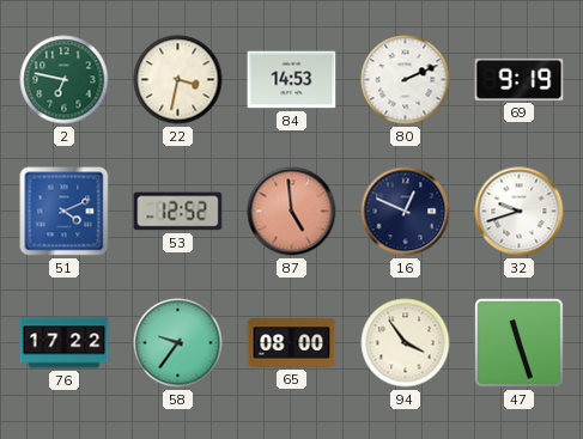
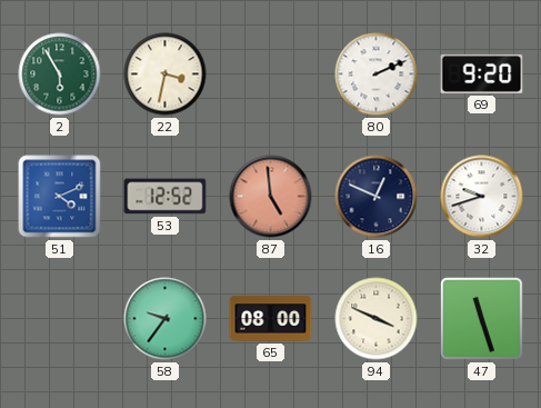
2: 6:47 -> 5:55 (60, 74)
84: 14:53 -> none (292, 80)
69: 9:19 -> 9:20 (482, 73)
76: 17:22 -> none (65, 343)
94: 3:54 -> 3:49 (377, 319)
